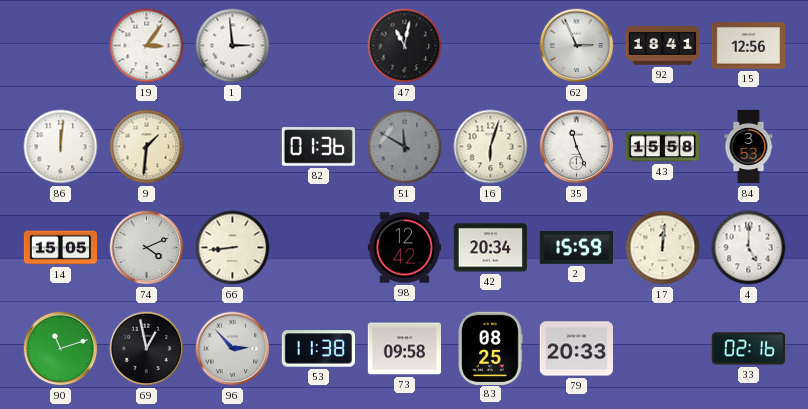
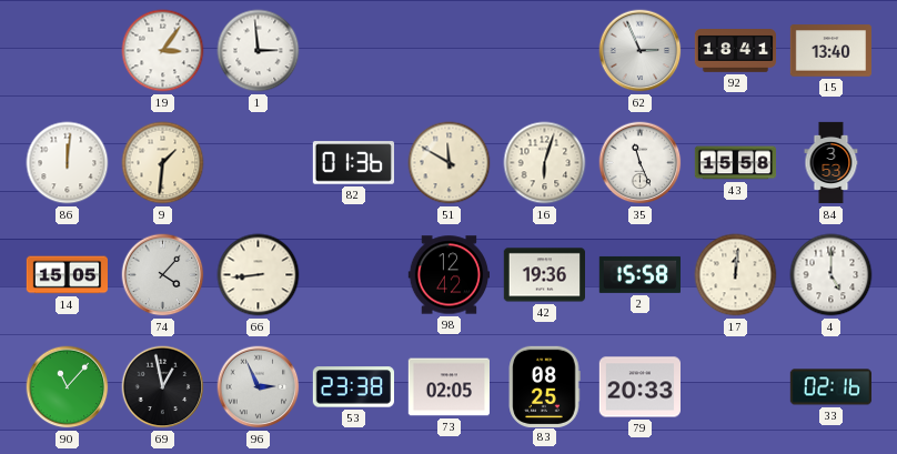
47: 11:02 -> none (405, 46)
15: 12:56 -> 13:40 (830, 51)
51 dial: grey -> cream (450, 163)
74: 4:11 -> 4:07 (163, 275)
42: 20:34 -> 19:36 (544, 275)
2: 15:59 -> 15:58 (639, 274)
90: 11:12 -> 11:07 (68, 387)
96: 2:53 -> 2:56 (259, 387)
53: 11:38 -> 23:38 (353, 387)
73: 09:58 -> 02:05 (448, 387)
